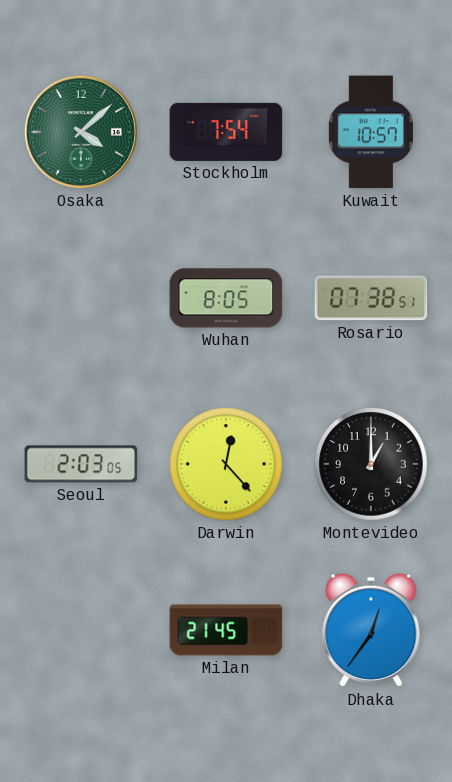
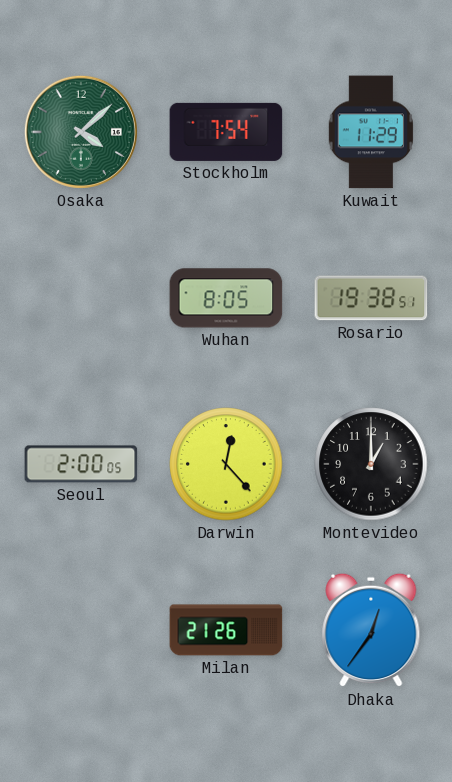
Kuwait: 10:57 -> 11:29 (371, 132)
Rosario: 07:38 -> 19:38 (371, 298)
Seoul: 2:03 -> 2:00 (81, 464)
Milan: 21:45 -> 21:26 (226, 630)
